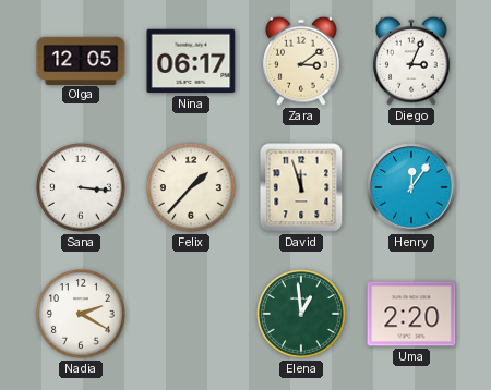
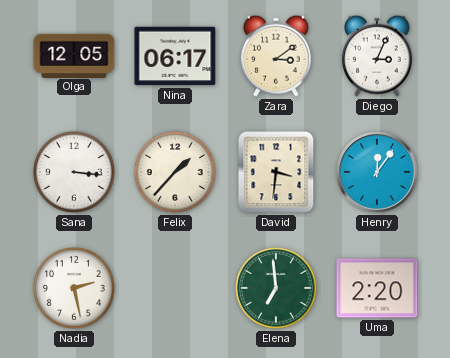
David: 11:57 -> 3:31 (276, 172)
Nadia: 2:20 -> 2:28 (75, 289)
Elena: 12:59 -> 6:59 (277, 289)
